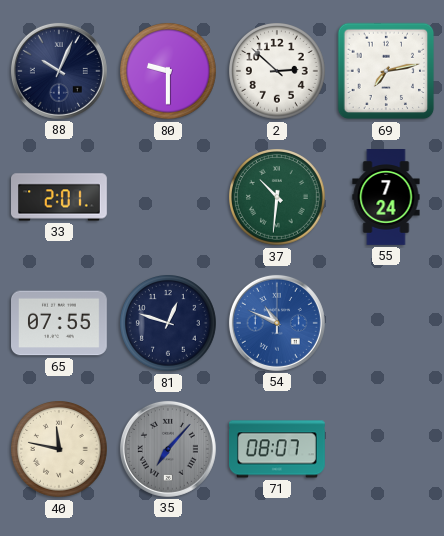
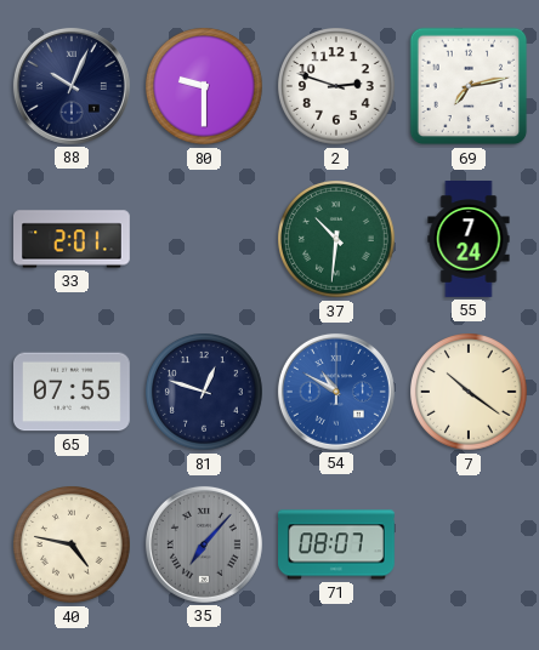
2: 2:52 -> 2:48 (337, 87)
54: 10:49 -> 10:50 (336, 392)
7: none -> 10:21 (470, 393)
40: 11:47 -> 4:47 (73, 546)
